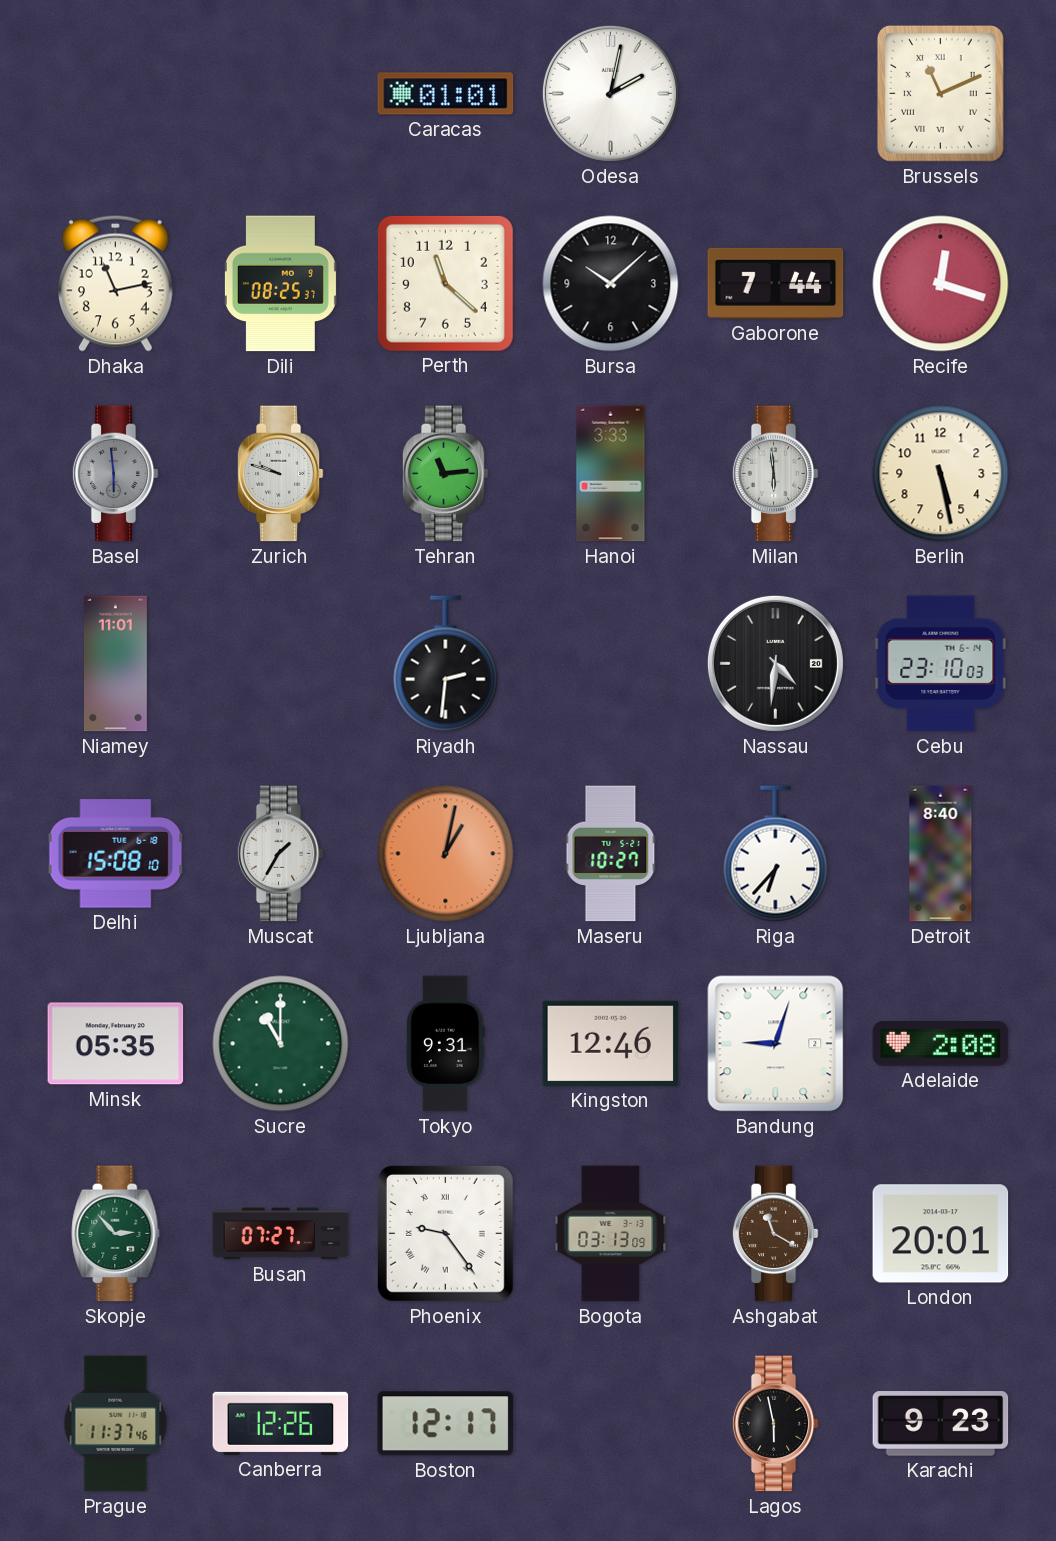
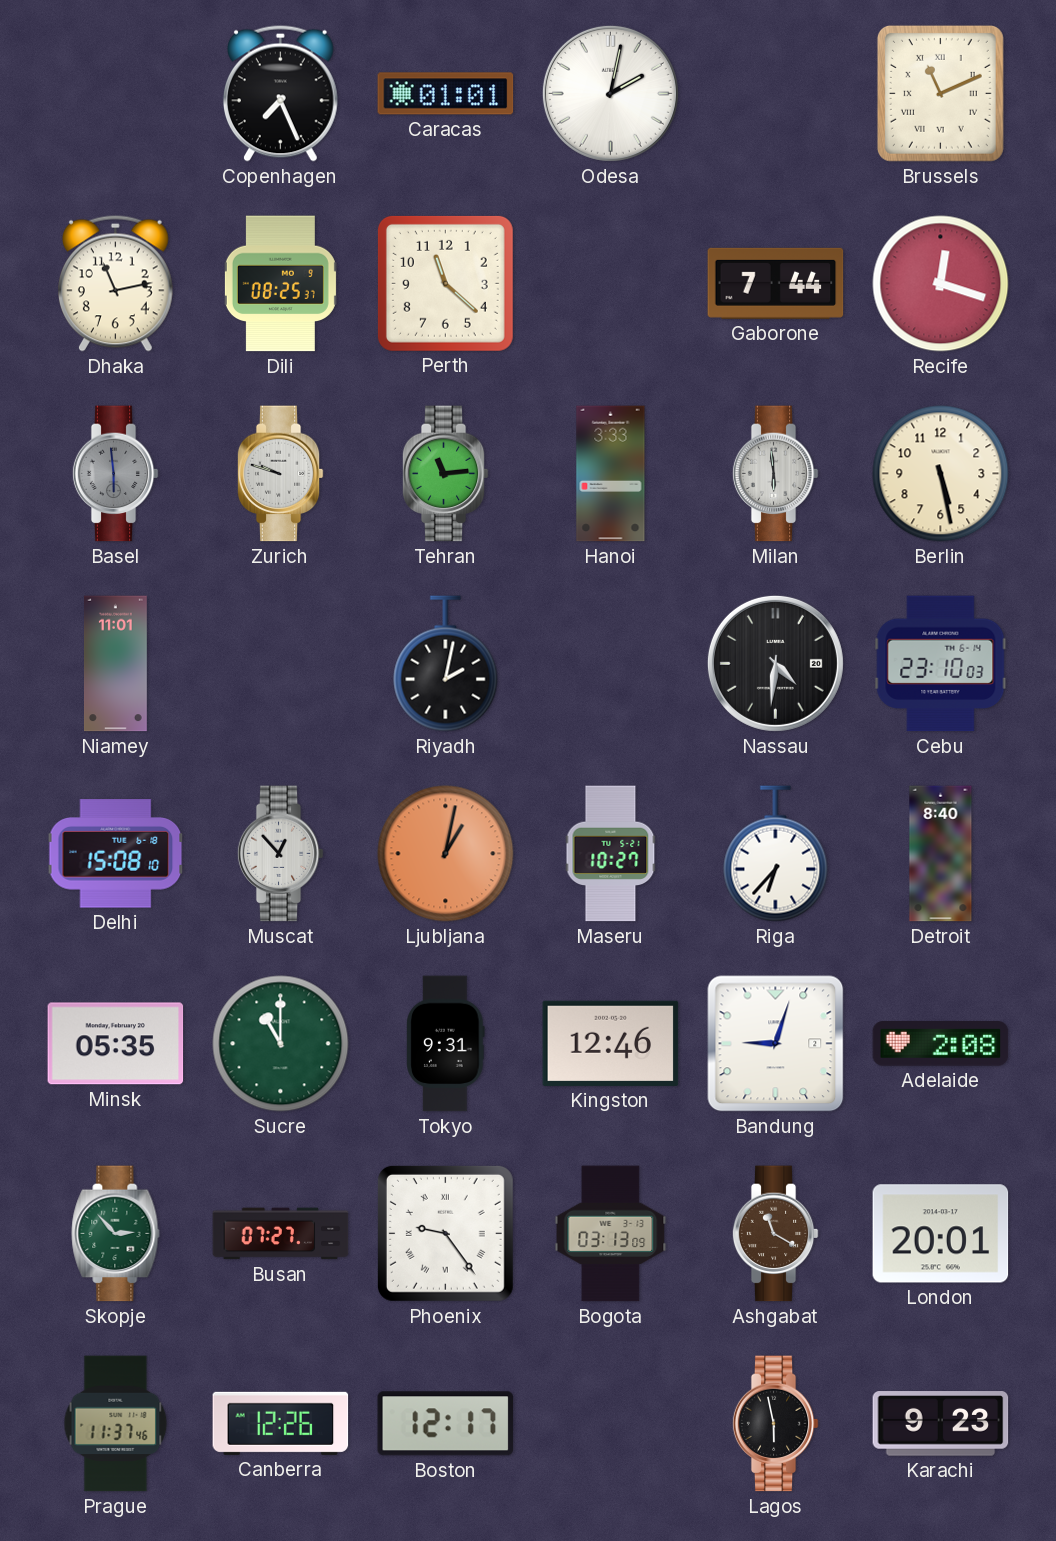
Copenhagen: none -> 7:26 (280, 93)
Bursa: 10:08 -> none (611, 284)
Riyadh: 2:31 -> 2:02 (446, 664)
Muscat: 1:35 -> 12:53 (280, 854)
